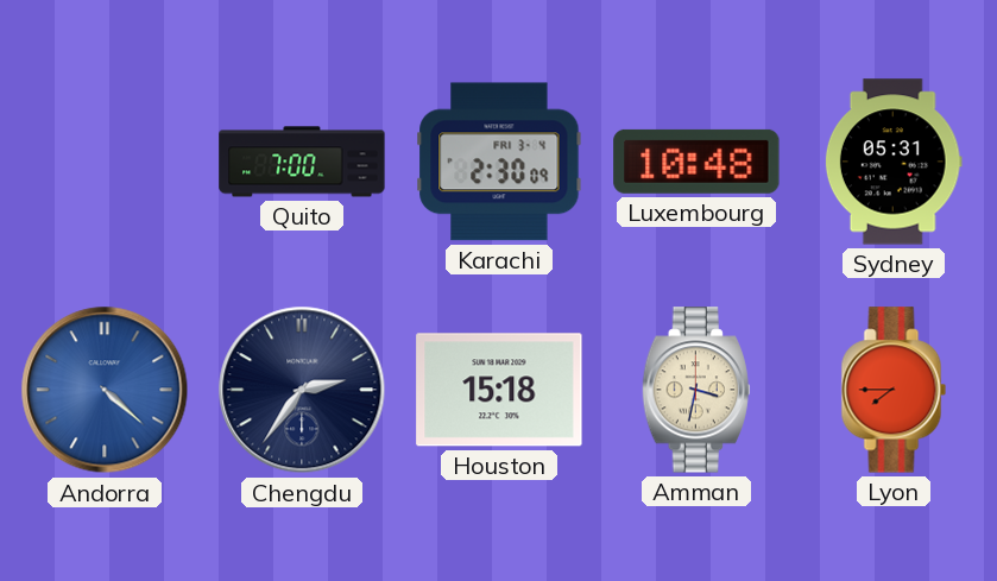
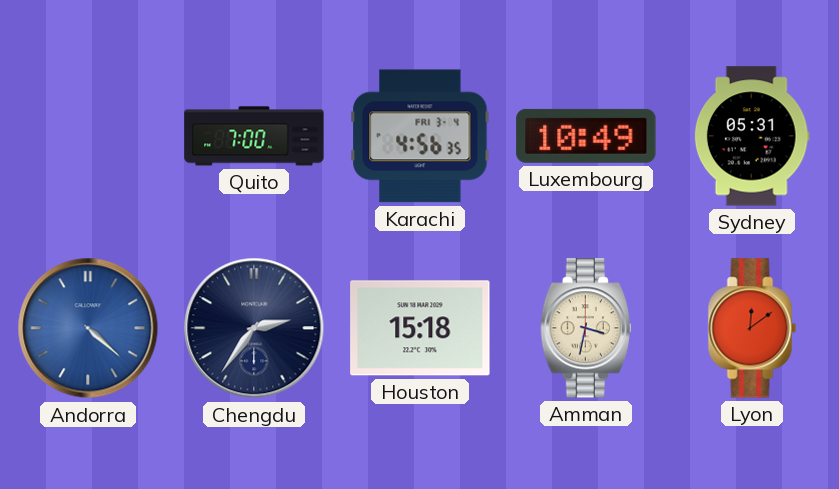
Karachi: 2:30 -> 4:56 (420, 136)
Luxembourg: 10:48 -> 10:49 (586, 136)
Lyon: 7:45 -> 12:09 (752, 328)
